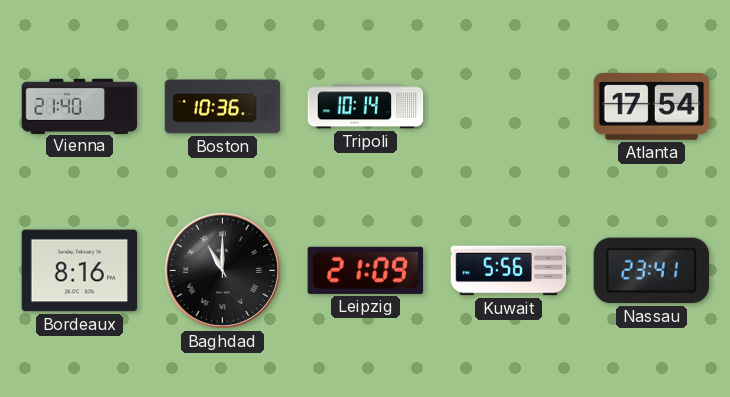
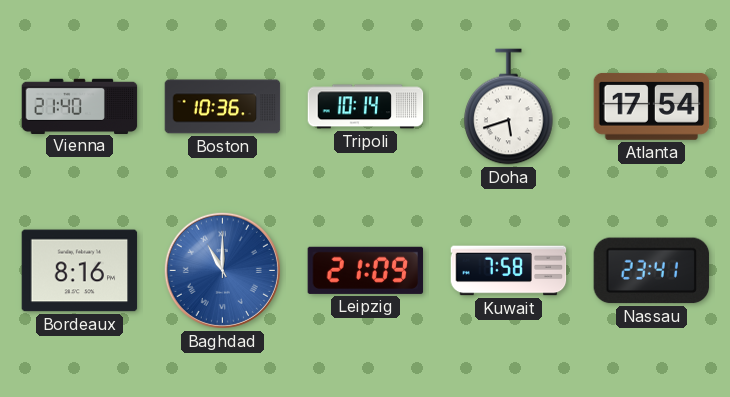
Doha: none -> 5:42 (509, 107)
Baghdad dial: black -> blue (222, 270)
Kuwait: 5:56 -> 7:58 (509, 271)
